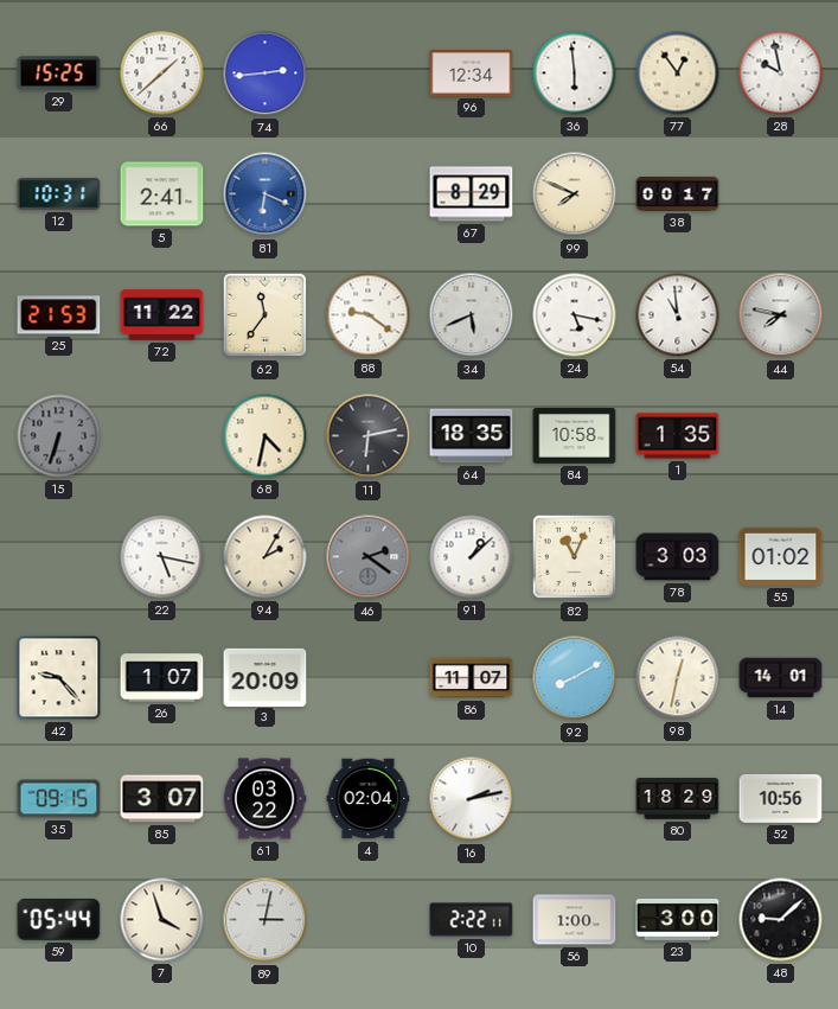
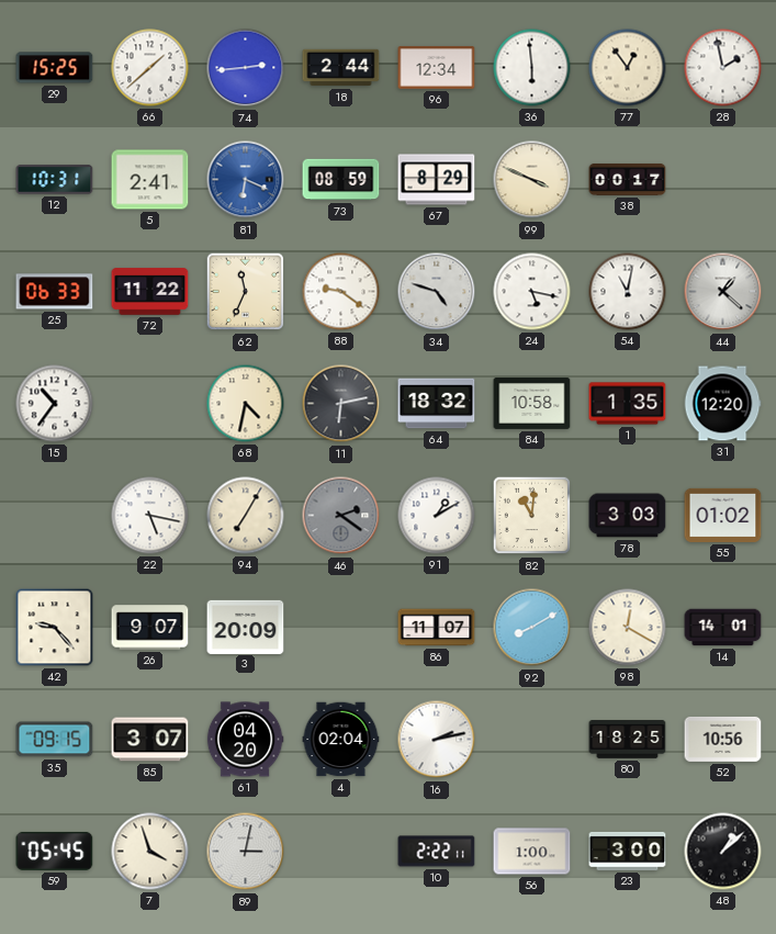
18: none -> 2:44 (341, 68)
28: 9:58 -> 1:58 (723, 68)
73: none -> 08:59 (341, 180)
99: 7:49 -> 3:49 (532, 180)
25: 21:53 -> 06:33 (55, 292)
62: 11:36 -> 11:34 (246, 292)
34: 5:41 -> 4:48 (437, 292)
54: 10:59 -> 11:02 (628, 292)
44: 7:47 -> 1:22 (723, 292)
15: 6:33 -> 10:36 (55, 404)
15 dial: grey -> white (55, 404)
64: 18:35 -> 18:32 (437, 404)
31: none -> 12:20 (722, 404)
94: 2:05 -> 7:05 (246, 516)
91: 1:08 -> 1:10 (437, 516)
82: 11:04 -> 11:01 (532, 516)
26: 1:07 -> 9:07 (150, 628)
98: 12:32 -> 12:20 (628, 628)
61: 03:22 -> 04:20 (245, 740)
80: 18:29 -> 18:25 (628, 740)
59: 05:44 -> 05:45 (55, 851)
48: 9:08 -> 1:08 (723, 852)
